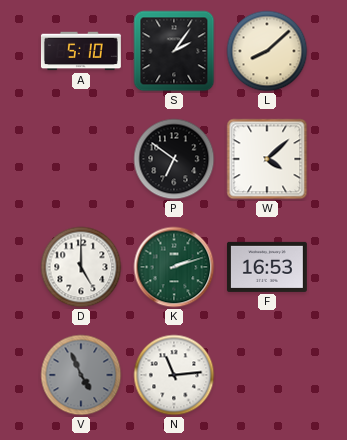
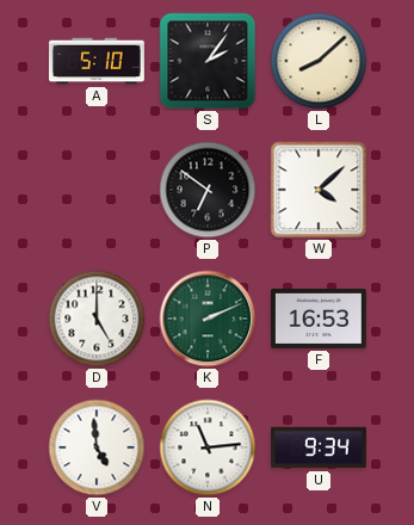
K: 2:12 -> 2:11 (208, 319)
V: 4:56 -> 4:59 (97, 447)
V dial: grey -> white (97, 447)
U: none -> 9:34 (319, 447)
